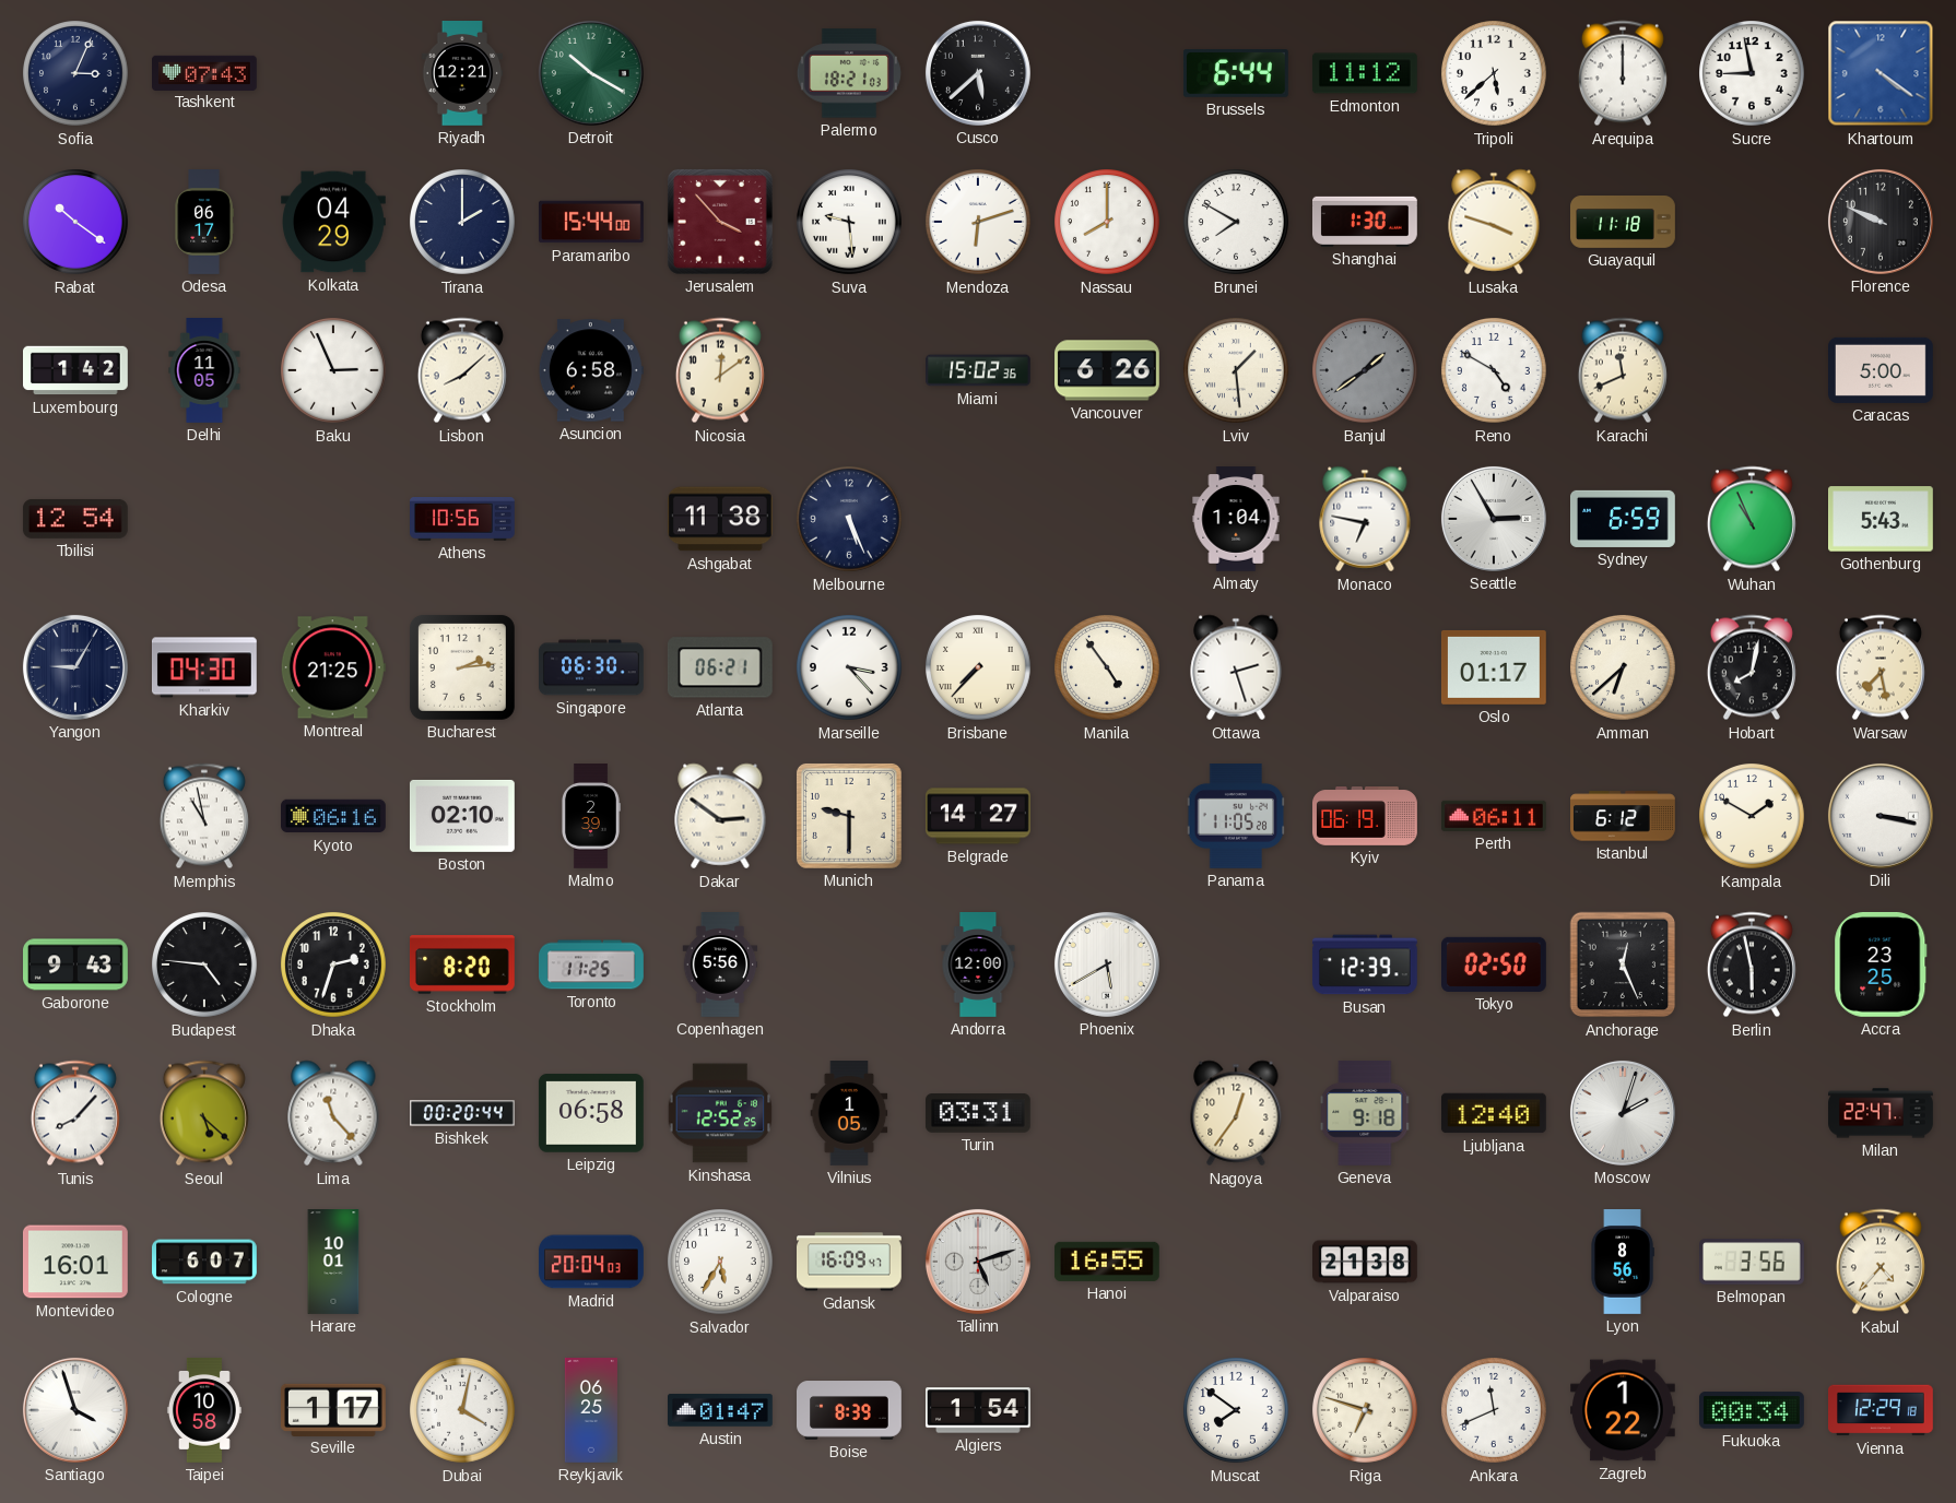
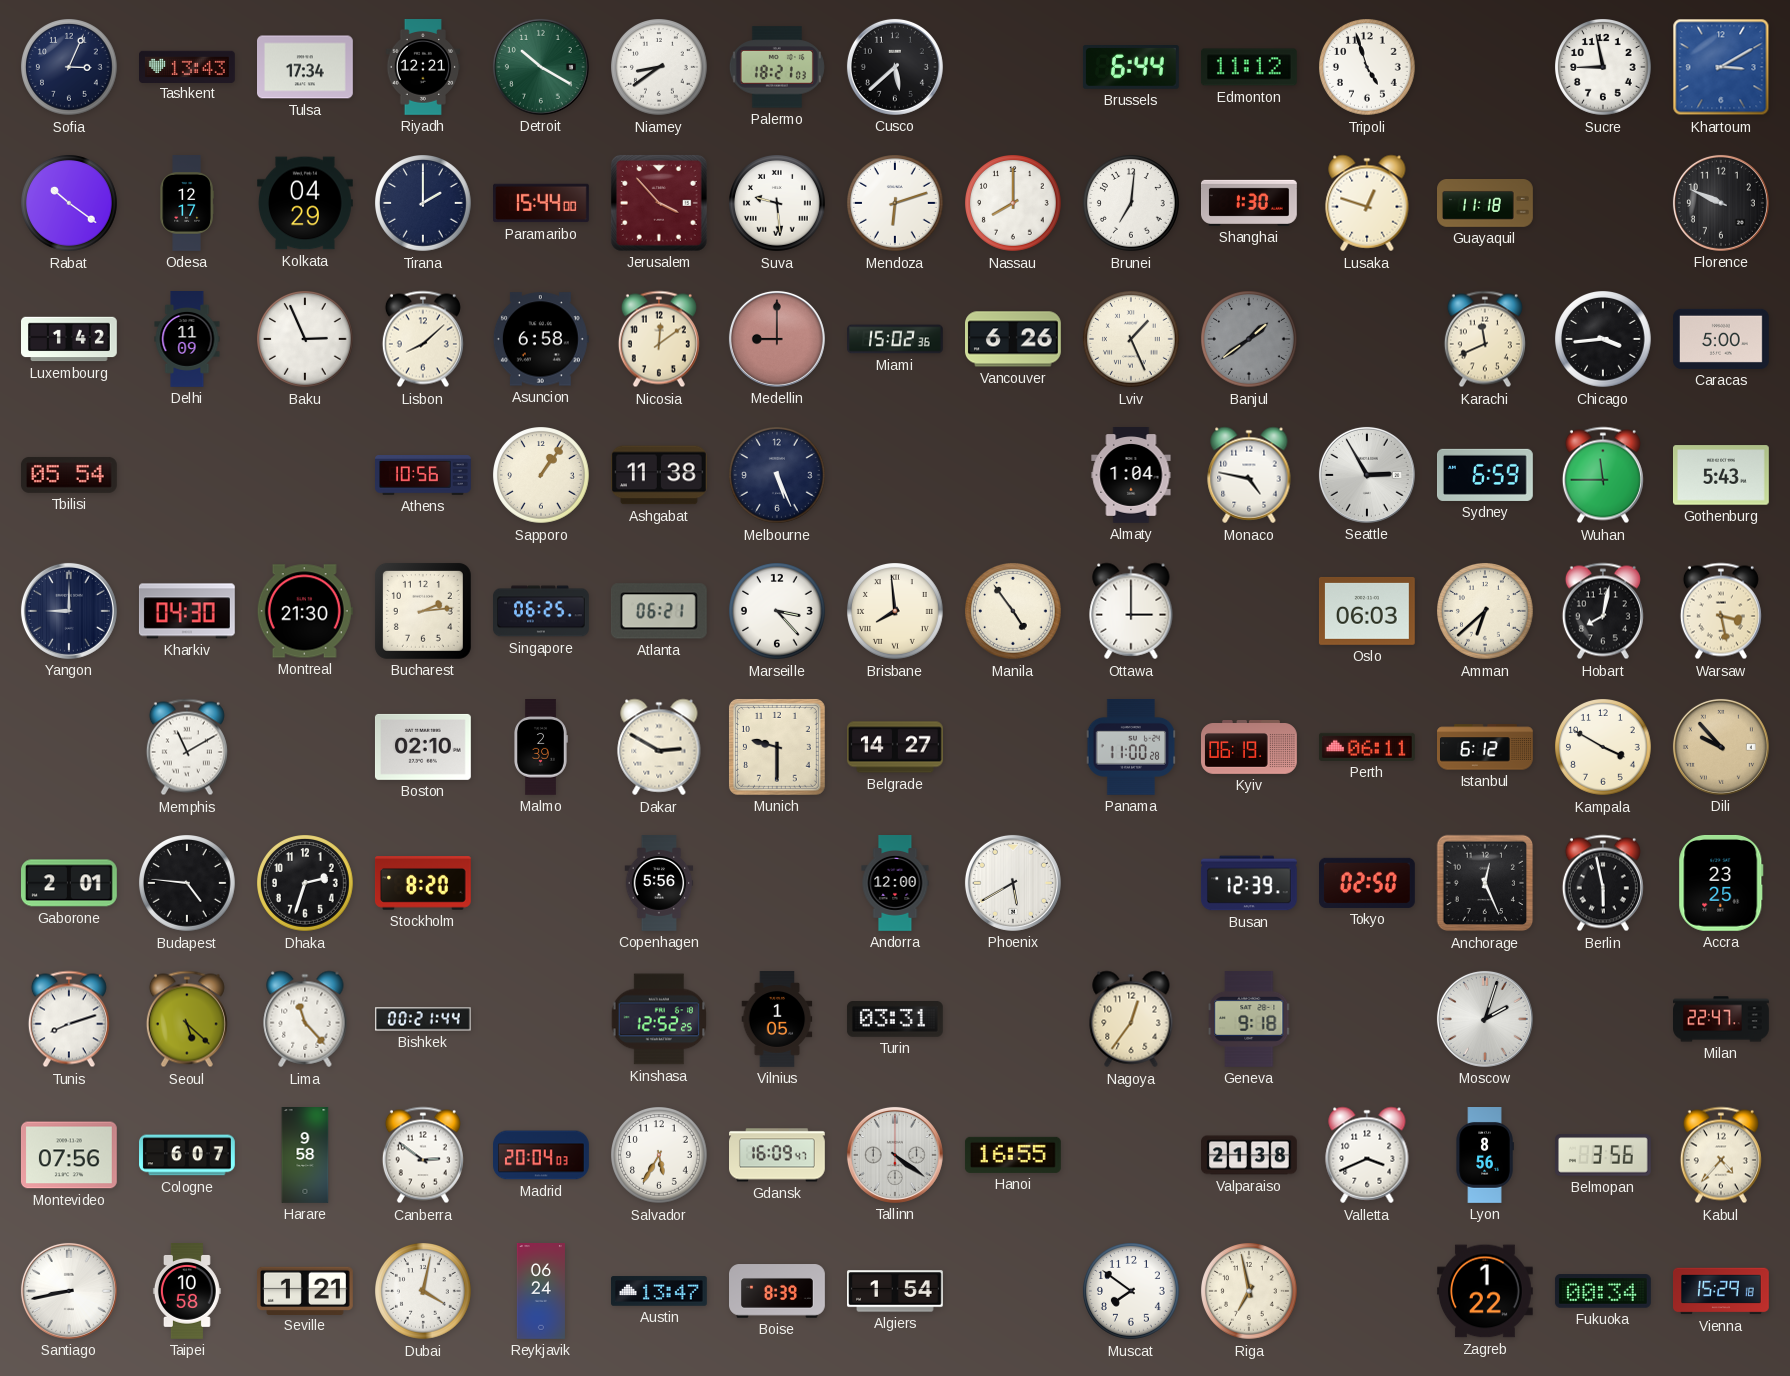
Tashkent: 07:43 -> 13:43 (188, 66)
Tulsa: none -> 17:34 (306, 67)
Niamey: none -> 8:39 (660, 68)
Tripoli: 5:38 -> 4:57 (1368, 68)
Arequipa: 12:00 -> none (1623, 73)
Khartoum: 4:21 -> 3:10 (1721, 67)
Odesa: 06:17 -> 12:17 (187, 203)
Brunei: 7:50 -> 7:01 (1132, 204)
Lusaka: 3:48 -> 12:48 (1367, 203)
Delhi: 11:05 -> 11:09 (187, 340)
Medellin: none -> 9:00 (777, 339)
Lviv: 1:29 -> 1:26 (1132, 340)
Reno: 4:50 -> none (1495, 371)
Chicago: none -> 3:44 (1604, 340)
Tbilisi: 12:54 -> 05:54 (69, 475)
Sapporo: none -> 1:06 (542, 476)
Monaco: 6:47 -> 4:47 (1249, 475)
Wuhan: 10:56 -> 11:45 (1603, 475)
Yangon: 9:05 -> 9:00 (69, 611)
Montreal: 21:25 -> 21:30 (305, 611)
Singapore: 06:30 -> 06:25 (542, 611)
Brisbane: 7:37 -> 7:59 (896, 612)
Ottawa: 2:27 -> 3:00 (1131, 611)
Oslo: 01:17 -> 06:03 (1367, 611)
Warsaw: 7:28 -> 3:28 (1721, 611)
Memphis: 10:58 -> 11:10 (187, 747)
Kyoto: 06:16 -> none (334, 816)
Dakar: 2:51 -> 2:50 (659, 747)
Panama: 11:05 -> 11:00 (1131, 748)
Kampala: 1:50 -> 3:50 (1604, 748)
Dili: 3:17 -> 9:53 (1721, 747)
Dili dial: white -> champagne (1721, 747)
Gaborone: 9:43 -> 2:01 (70, 883)
Toronto: 11:25 -> none (592, 964)
Tunis: 8:07 -> 8:12 (69, 1019)
Bishkek: 00:20 -> 00:21 (424, 1019)
Leipzig: 06:58 -> none (591, 1113)
Ljubljana: 12:40 -> none (1494, 1113)
Montevideo: 16:01 -> 07:56 (69, 1155)
Harare: 10:01 -> 9:58 (305, 1156)
Canberra: none -> 2:51 (423, 1155)
Tallinn: 5:12 -> 4:21 (895, 1155)
Valletta: none -> 3:41 (1367, 1155)
Santiago: 3:57 -> 8:43 (69, 1291)
Seville: 1:17 -> 1:21 (306, 1290)
Reykjavik: 06:25 -> 06:24 (541, 1292)
Austin: 01:47 -> 13:47 (660, 1291)
Riga: 6:48 -> 6:58 (1250, 1292)
Ankara: 11:41 -> none (1495, 1411)
Vienna: 12:29 -> 15:29 (1722, 1291)
